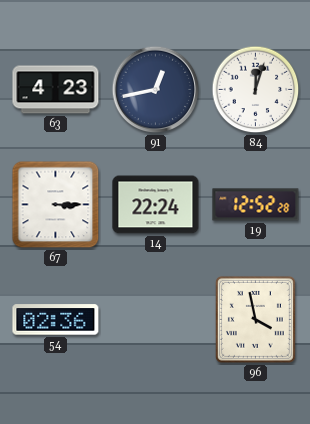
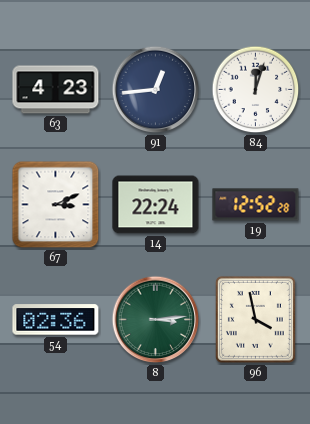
91: 12:43 -> 12:44 (156, 90)
67: 3:15 -> 3:11 (56, 205)
8: none -> 3:14 (156, 320)
